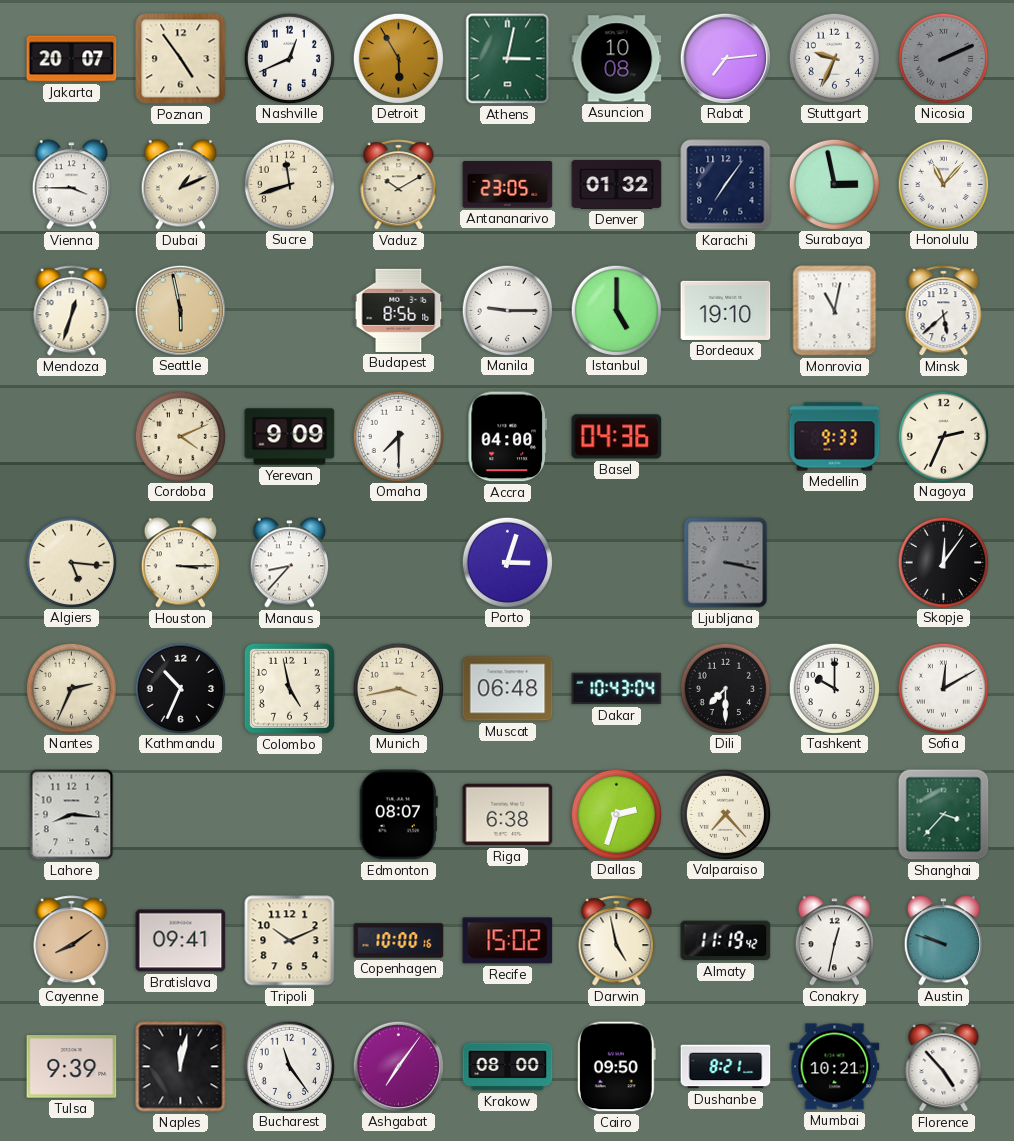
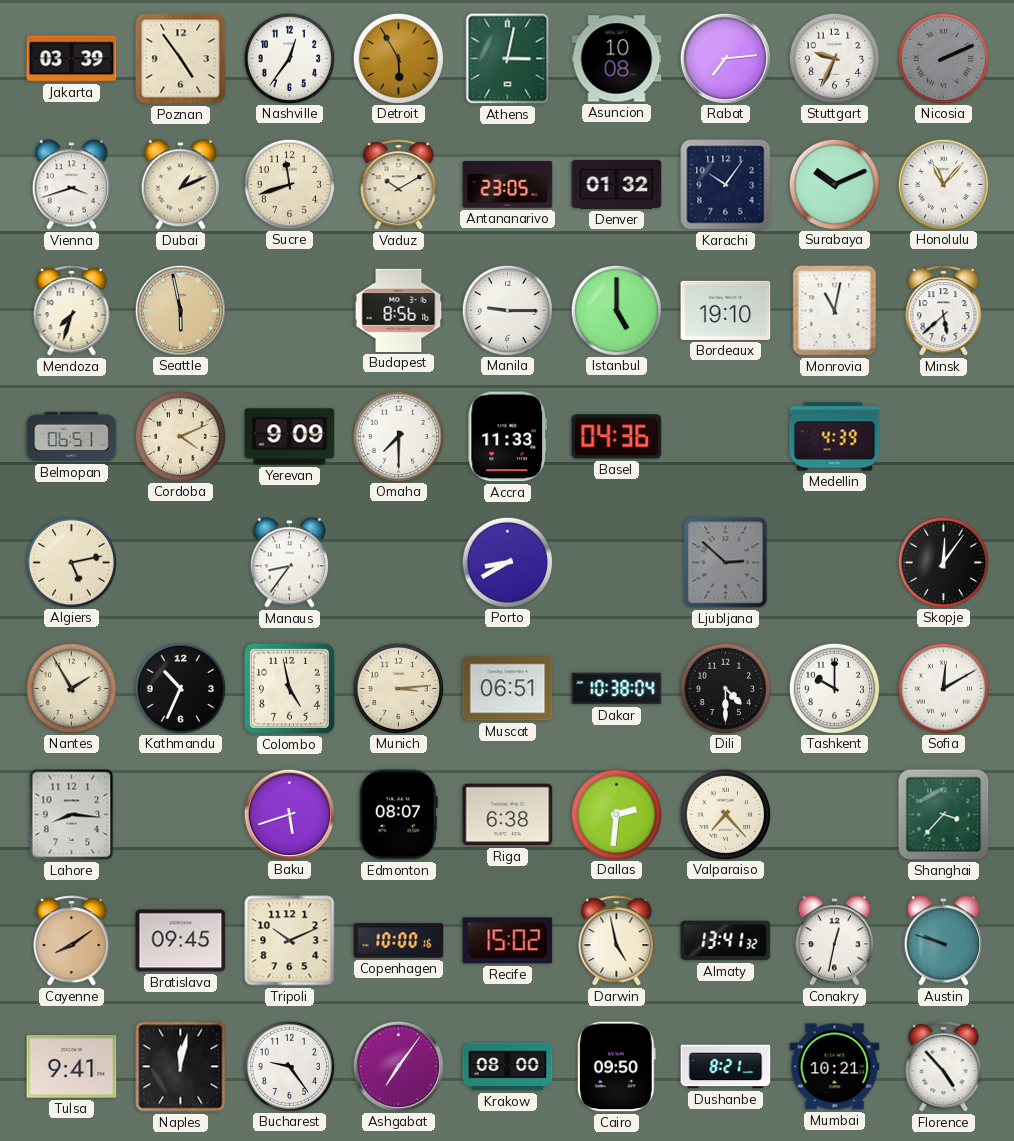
Jakarta: 20:07 -> 03:39 (72, 59)
Nashville: 12:41 -> 12:36 (289, 58)
Vienna: 3:45 -> 3:42 (71, 185)
Karachi: 7:06 -> 10:06 (726, 185)
Surabaya: 2:58 -> 10:11 (834, 184)
Mendoza: 12:33 -> 7:33 (72, 311)
Belmopan: none -> 06:51 (72, 437)
Accra: 04:00 -> 11:33 (507, 437)
Medellin: 9:33 -> 4:39 (835, 437)
Nagoya: 2:34 -> none (943, 436)
Algiers: 5:16 -> 5:13 (71, 562)
Houston: 3:15 -> none (180, 563)
Manaus: 8:37 -> 8:36 (289, 563)
Porto: 3:03 -> 8:40 (507, 562)
Ljubljana: 3:17 -> 2:52 (726, 563)
Nantes: 2:34 -> 1:55 (71, 688)
Munich: 3:43 -> 3:14 (398, 688)
Muscat: 06:48 -> 06:51 (508, 689)
Dakar: 10:43 -> 10:38 (617, 689)
Dili: 7:30 -> 4:30 (725, 688)
Baku: none -> 5:42 (289, 814)
Dallas: 2:33 -> 2:31 (616, 814)
Bratislava: 09:41 -> 09:45 (181, 941)
Almaty: 11:19 -> 13:41 (726, 941)
Tulsa: 9:39 -> 9:41 (72, 1067)
Bucharest: 11:24 -> 9:24 (289, 1066)
